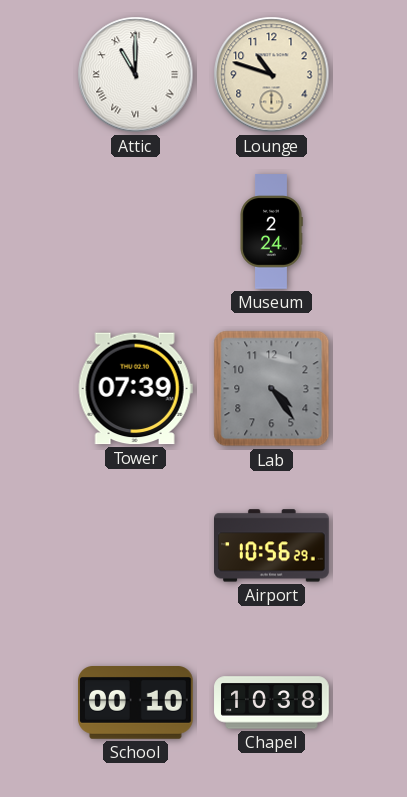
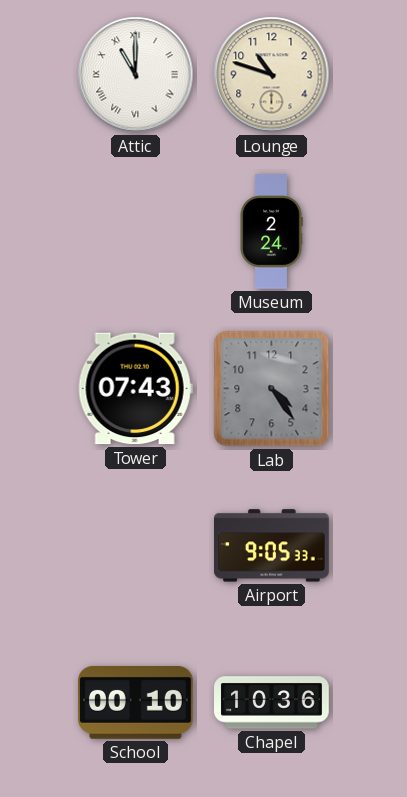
Tower: 07:39 -> 07:43 (135, 389)
Airport: 10:56 -> 9:05 (272, 546)
Chapel: 10:38 -> 10:36 (272, 703)
